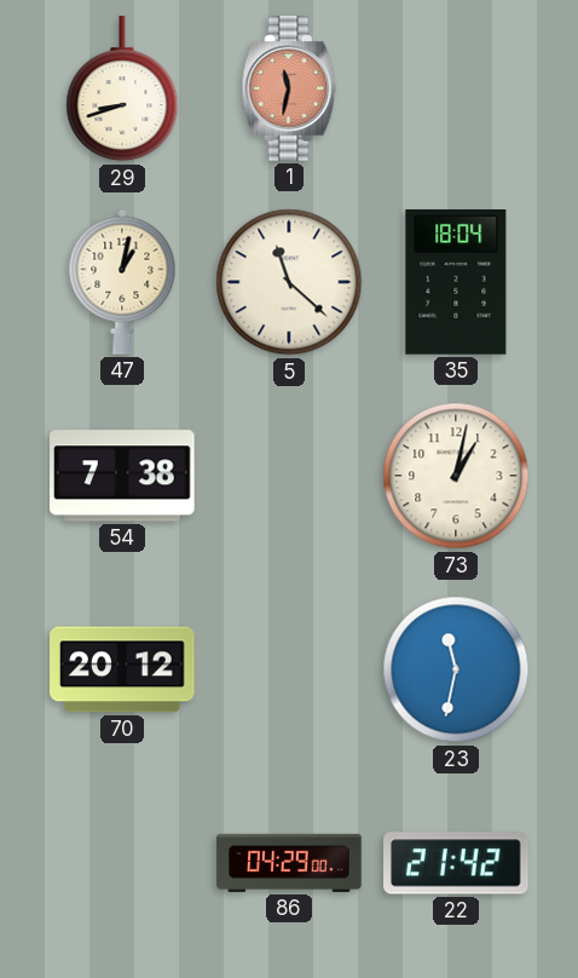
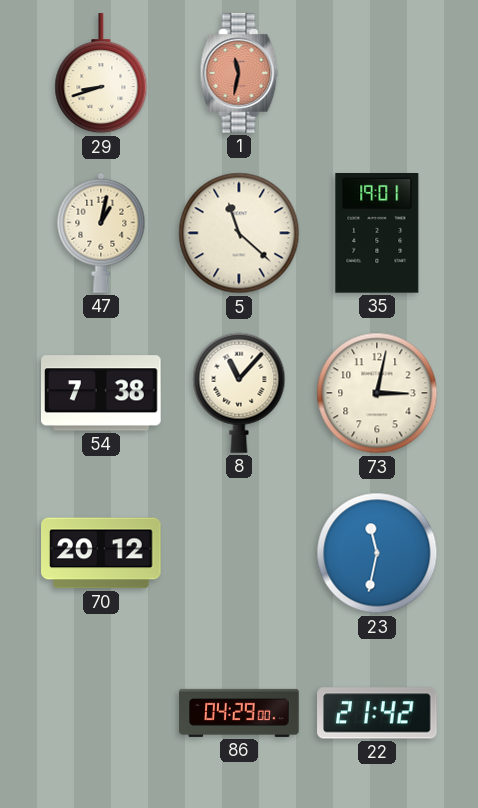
35: 18:04 -> 19:01 (377, 233)
8: none -> 11:07 (239, 393)
73: 1:02 -> 3:02 (377, 393)
